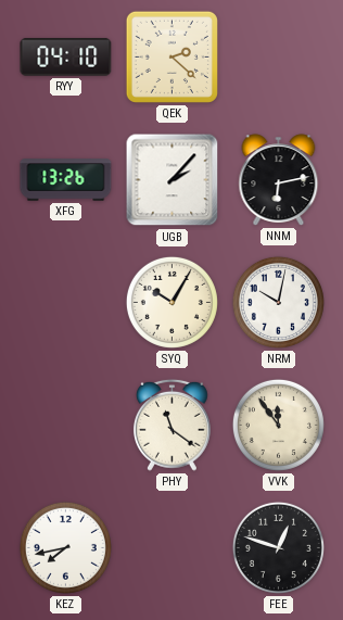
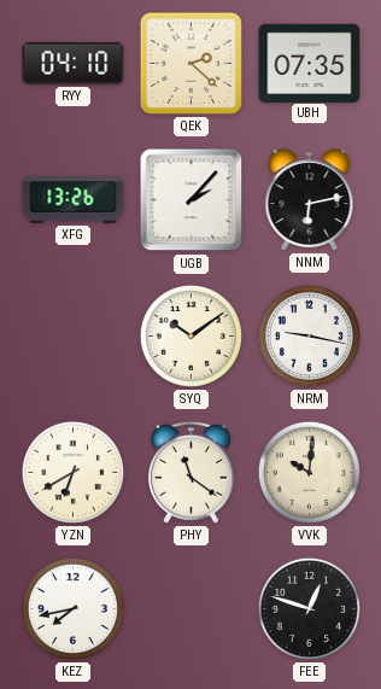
UBH: none -> 07:35 (310, 63)
SYQ: 10:05 -> 10:09 (190, 335)
NRM: 10:02 -> 9:17 (309, 335)
YZN: none -> 6:40 (72, 472)
VVK: 11:54 -> 10:01 (309, 472)
